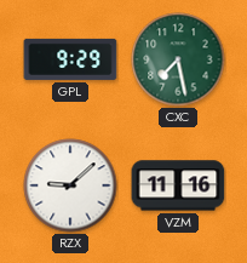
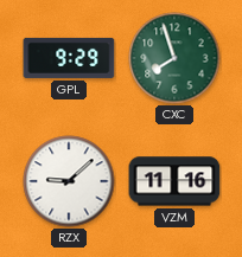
CXC: 7:28 -> 7:57 (174, 58)
